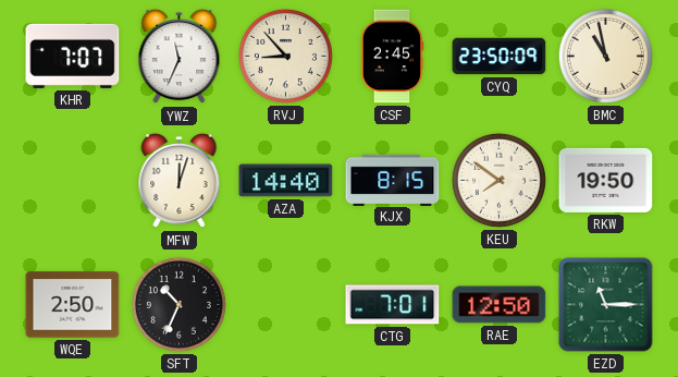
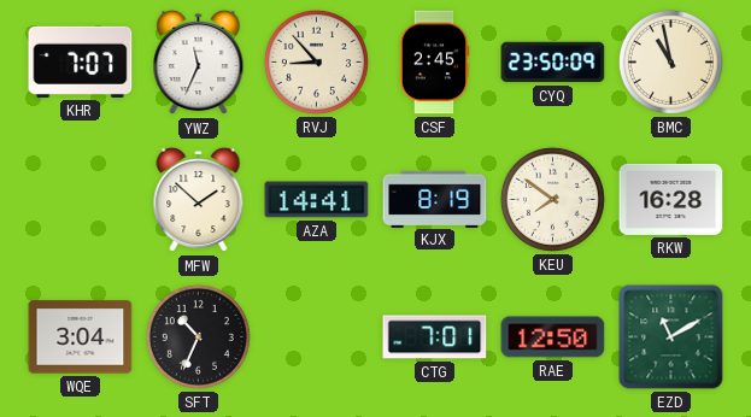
MFW: 12:03 -> 1:52 (199, 200)
AZA: 14:40 -> 14:41 (317, 200)
KJX: 8:15 -> 8:19 (435, 199)
RKW: 19:50 -> 16:28 (671, 199)
WQE: 2:50 -> 3:04 (81, 337)
EZD: 11:15 -> 11:10 (671, 337)
